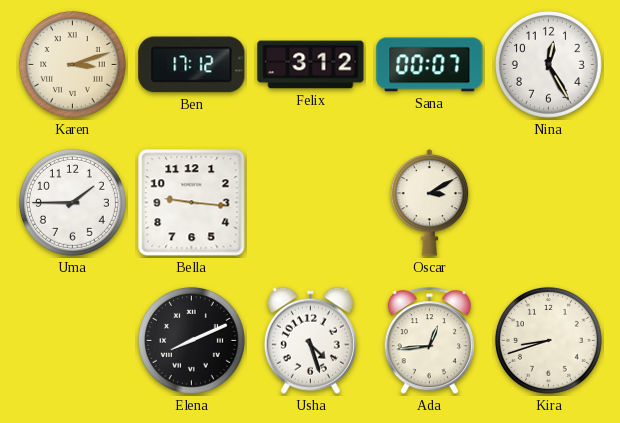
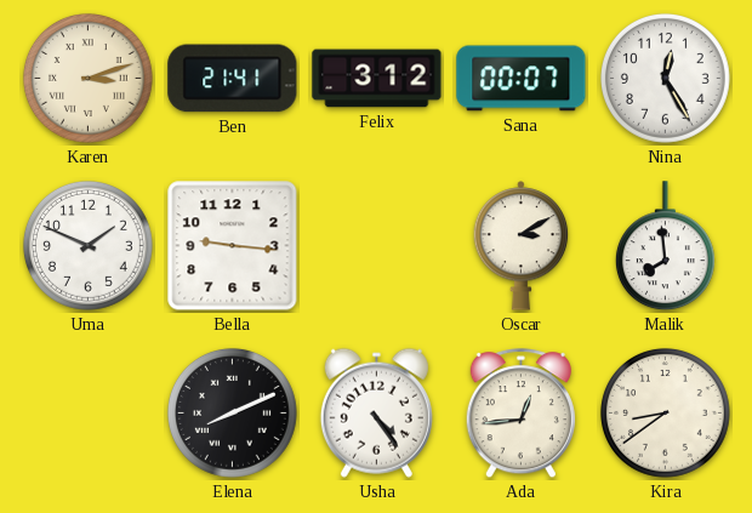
Ben: 17:12 -> 21:41 (233, 79)
Uma: 1:45 -> 1:49 (87, 245)
Malik: none -> 7:59 (665, 246)
Usha: 4:27 -> 4:24 (376, 412)
Kira: 8:42 -> 8:39 (665, 412)
